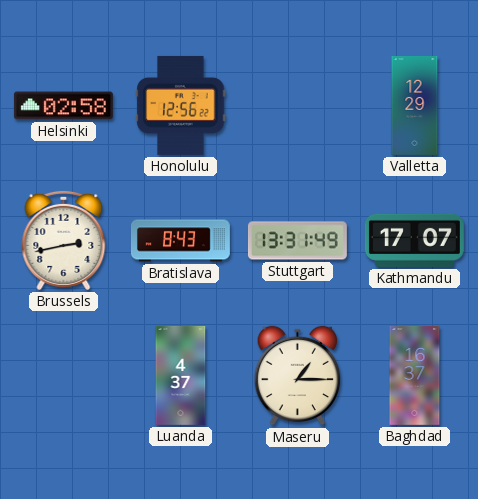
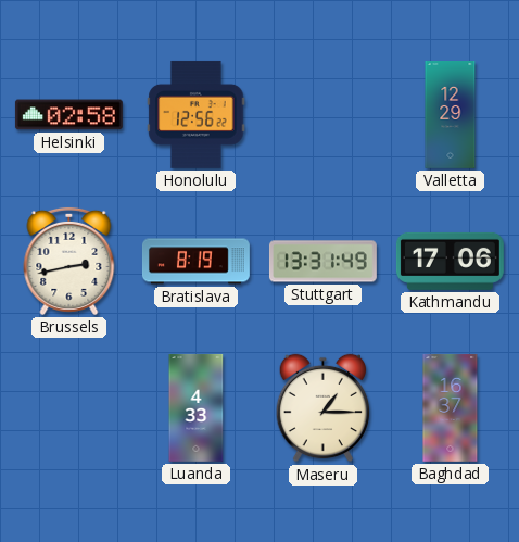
Bratislava: 8:43 -> 8:19 (195, 262)
Kathmandu: 17:07 -> 17:06 (450, 261)
Luanda: 4:37 -> 4:33 (197, 408)
